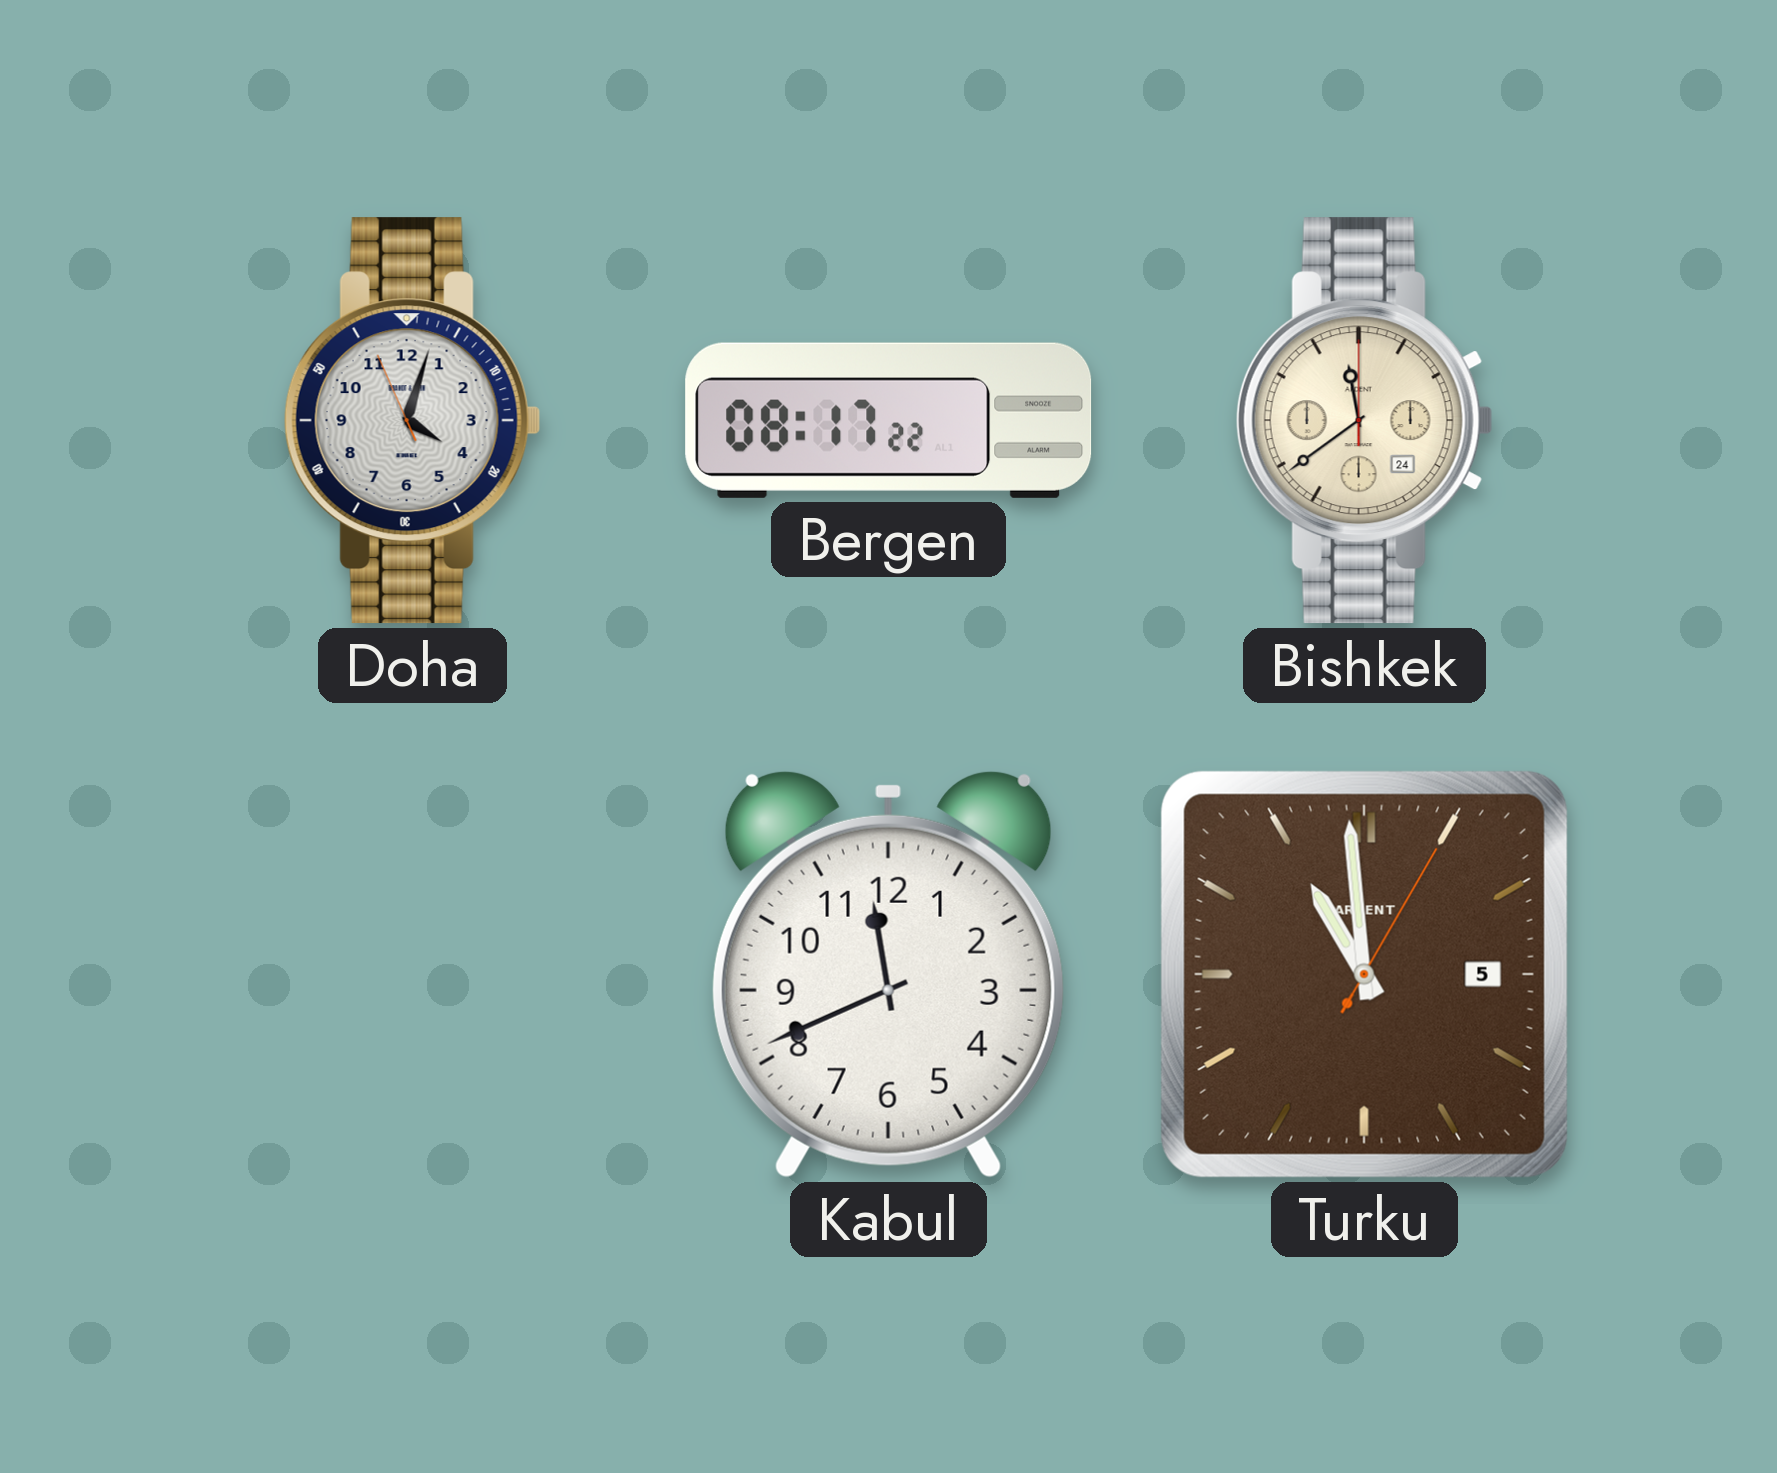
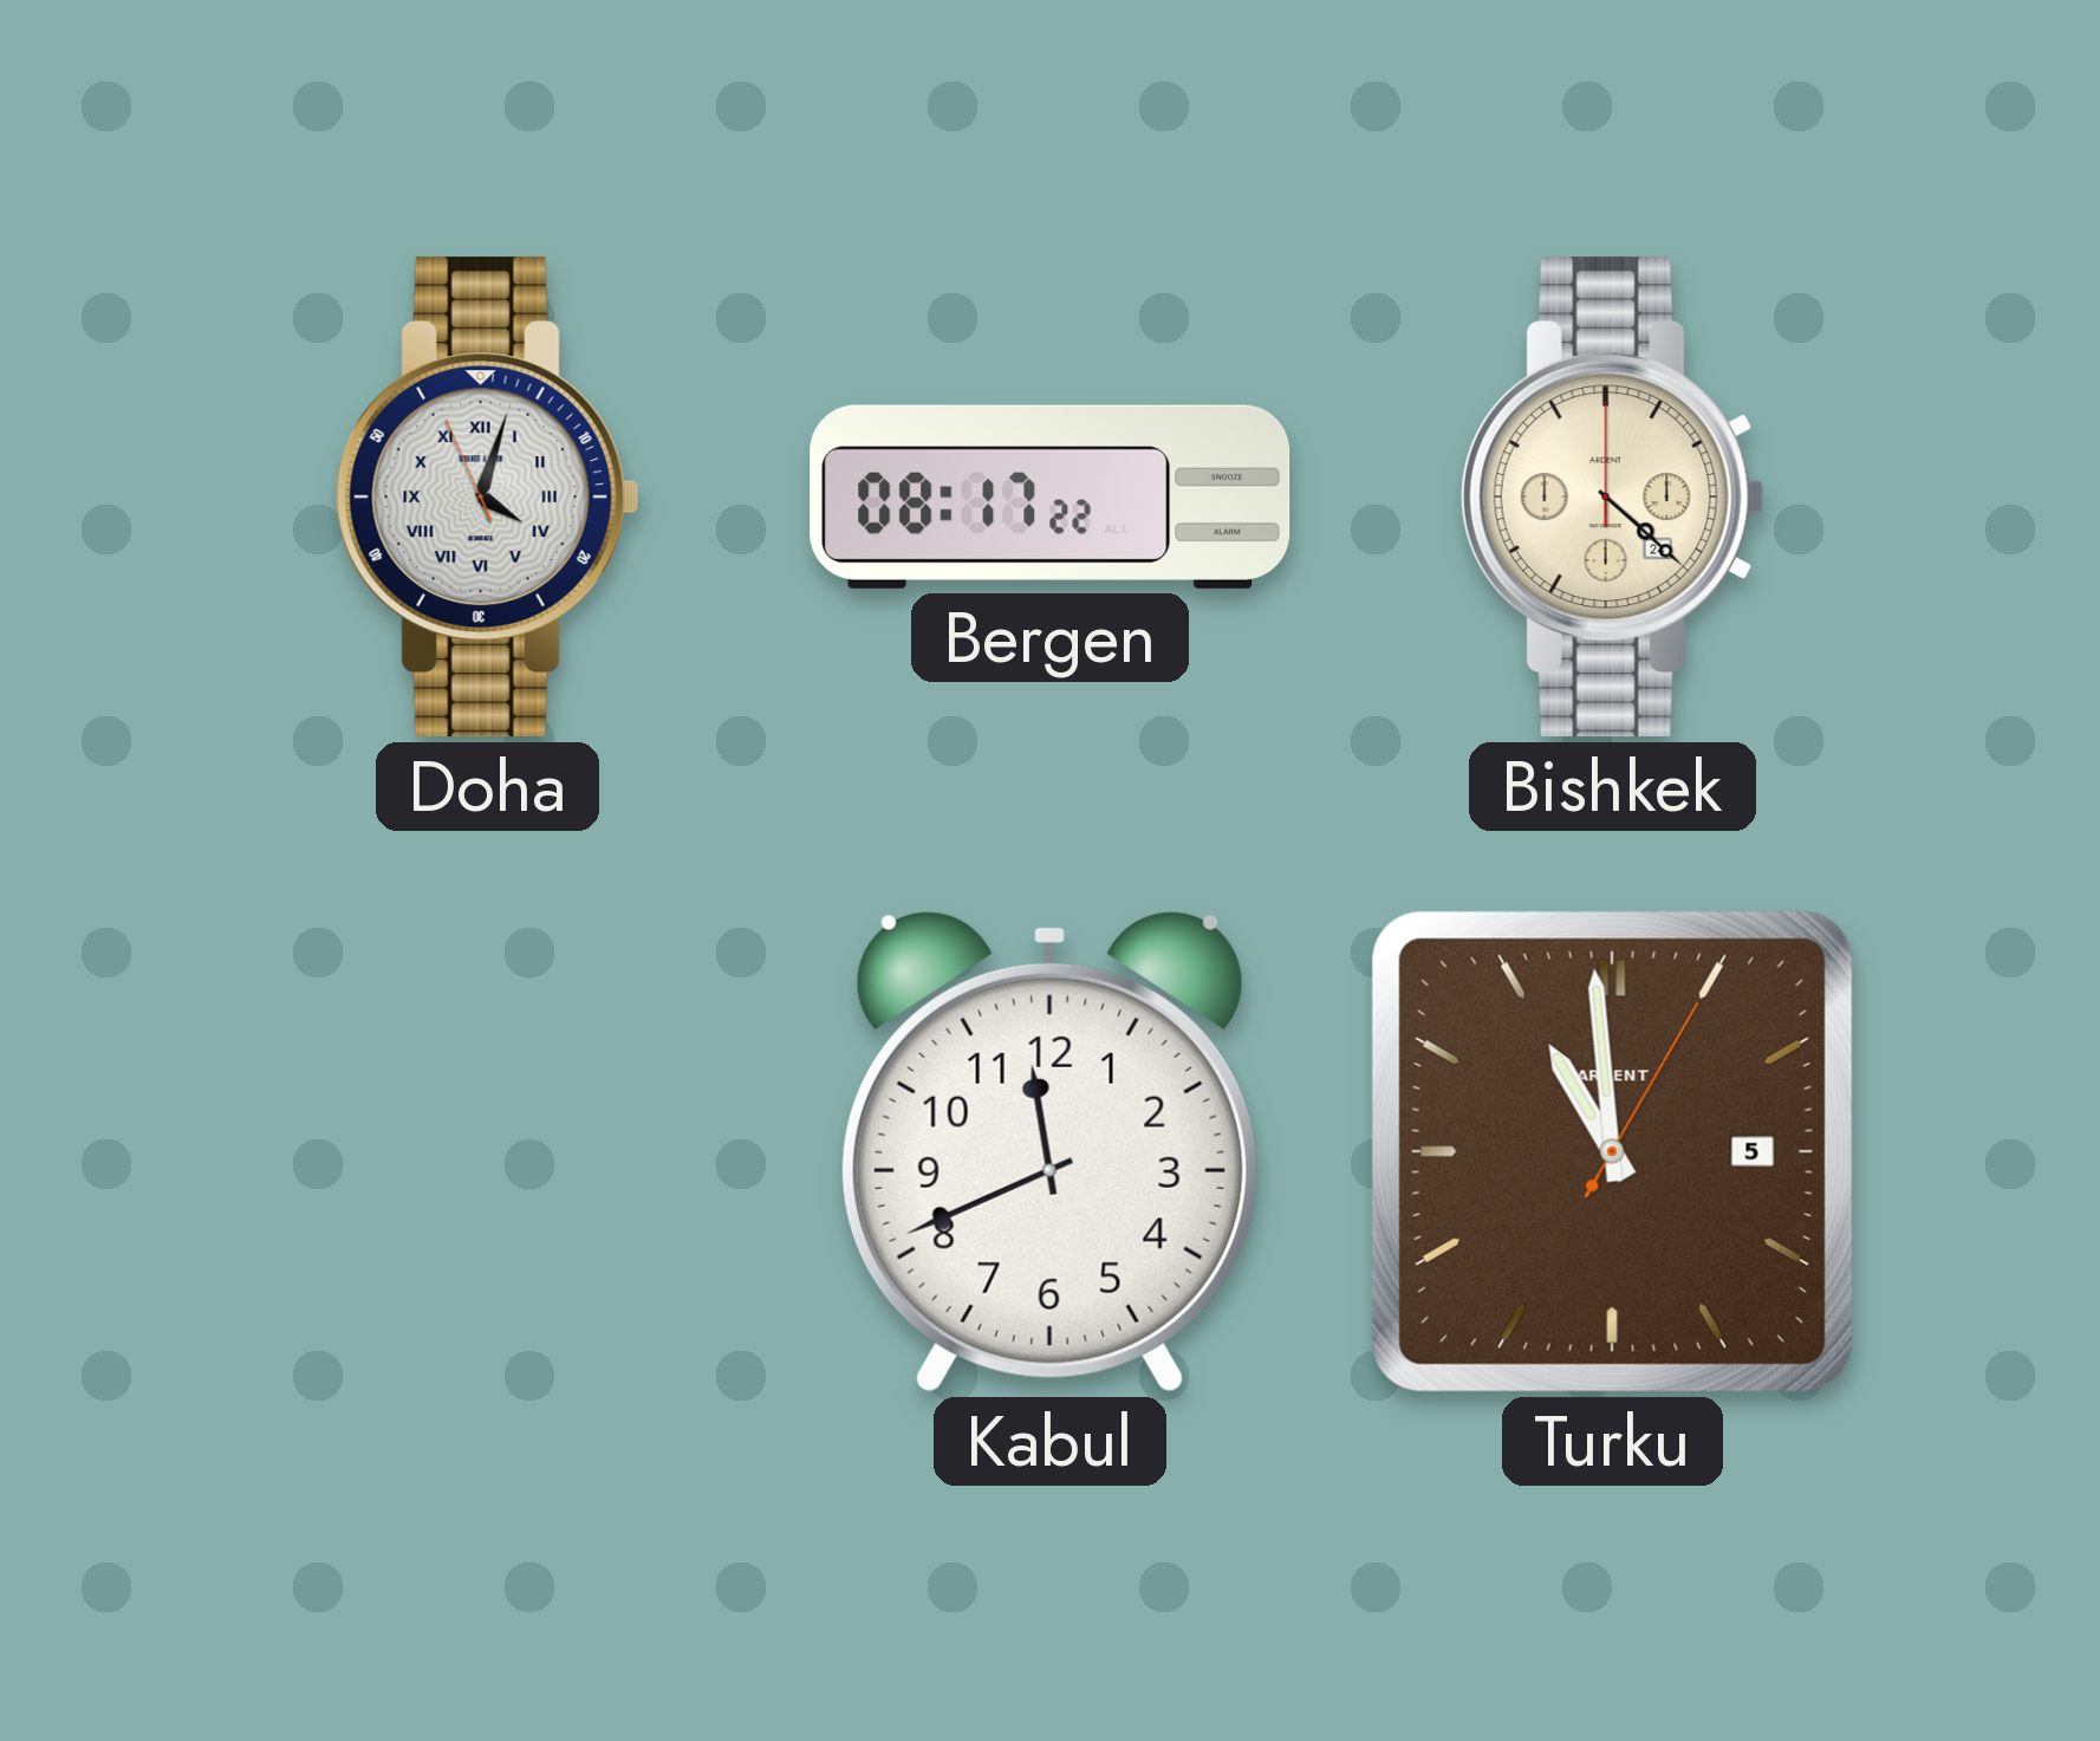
Doha numerals: Arabic -> Roman (487, 498)
Bishkek: 11:39 -> 4:22 (1612, 498)
